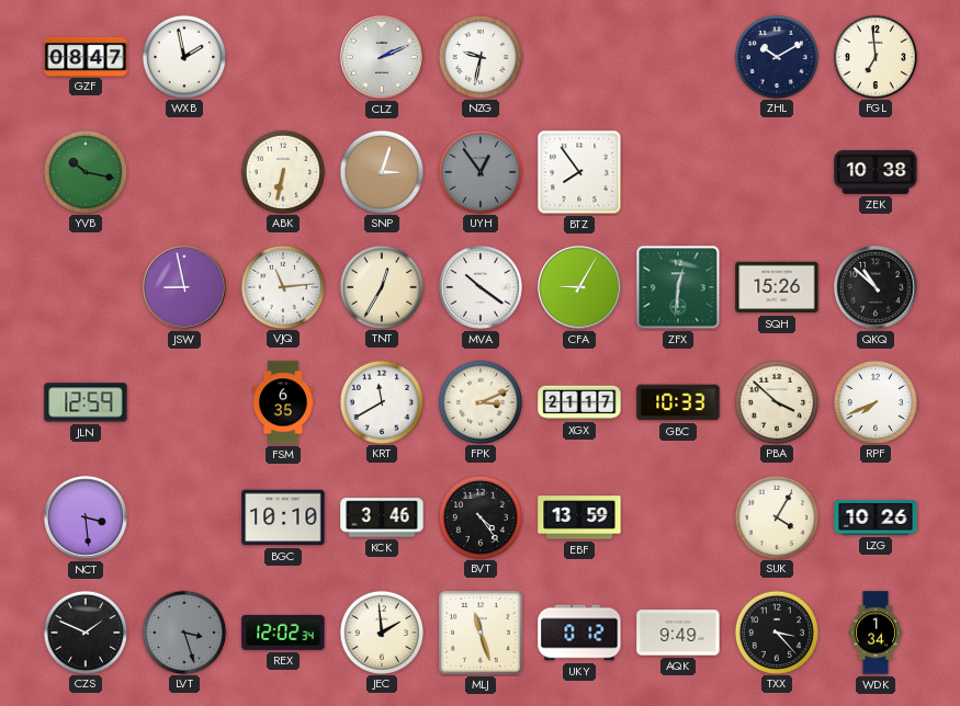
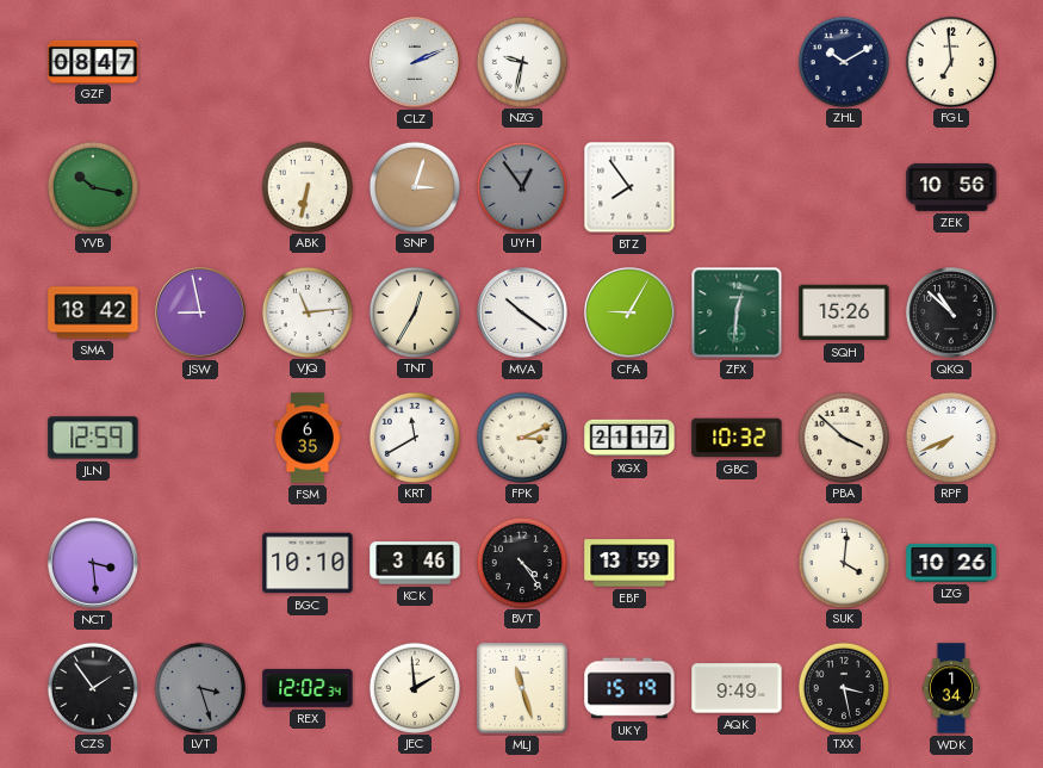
WXB: 1:58 -> none (183, 56)
ZEK: 10:38 -> 10:56 (951, 187)
SMA: none -> 18:42 (93, 312)
GBC: 10:33 -> 10:32 (737, 438)
SUK: 4:05 -> 4:01 (843, 562)
CZS: 1:49 -> 1:54 (92, 687)
UKY: 0:12 -> 15:19 (629, 688)
TXX: 3:23 -> 3:28 (843, 687)
